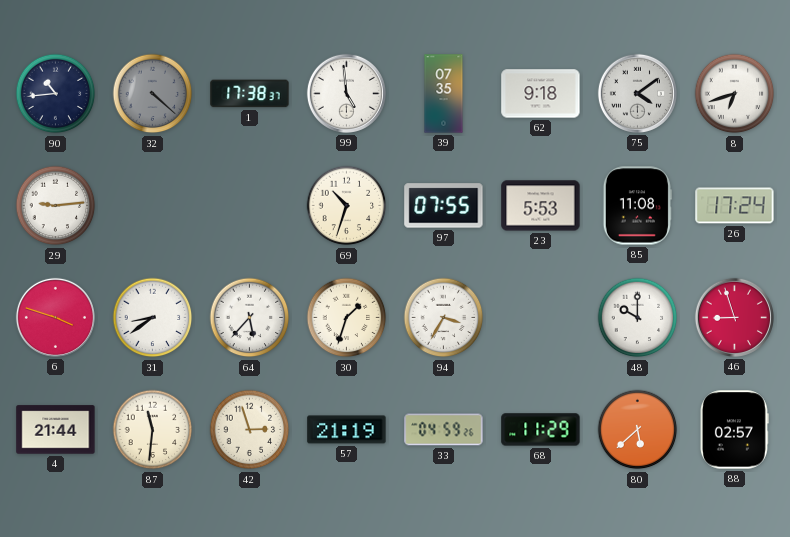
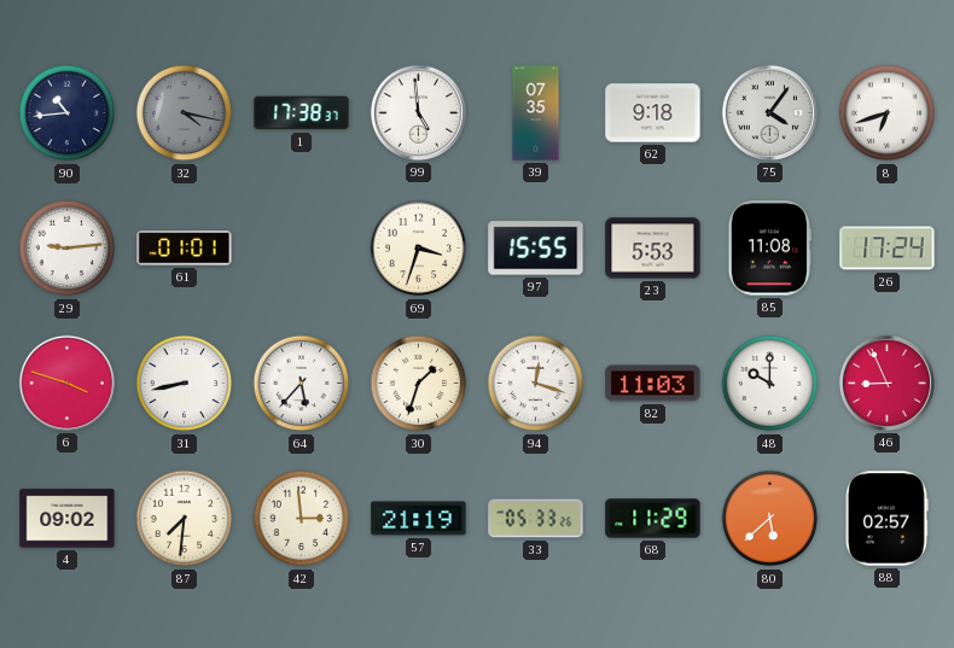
32: 4:22 -> 4:17 (185, 113)
75: 4:09 -> 4:06 (769, 112)
61: none -> 01:01 (185, 249)
69: 10:33 -> 3:33 (419, 249)
97: 07:55 -> 15:55 (536, 249)
31: 8:39 -> 8:43 (185, 384)
94: 3:35 -> 12:18 (536, 384)
82: none -> 11:03 (653, 384)
46: 8:57 -> 8:56 (886, 383)
4: 21:44 -> 09:02 (68, 519)
87: 11:31 -> 7:31 (185, 519)
42: 2:57 -> 2:59 (302, 519)
33: 04:59 -> 05:33 (536, 519)
